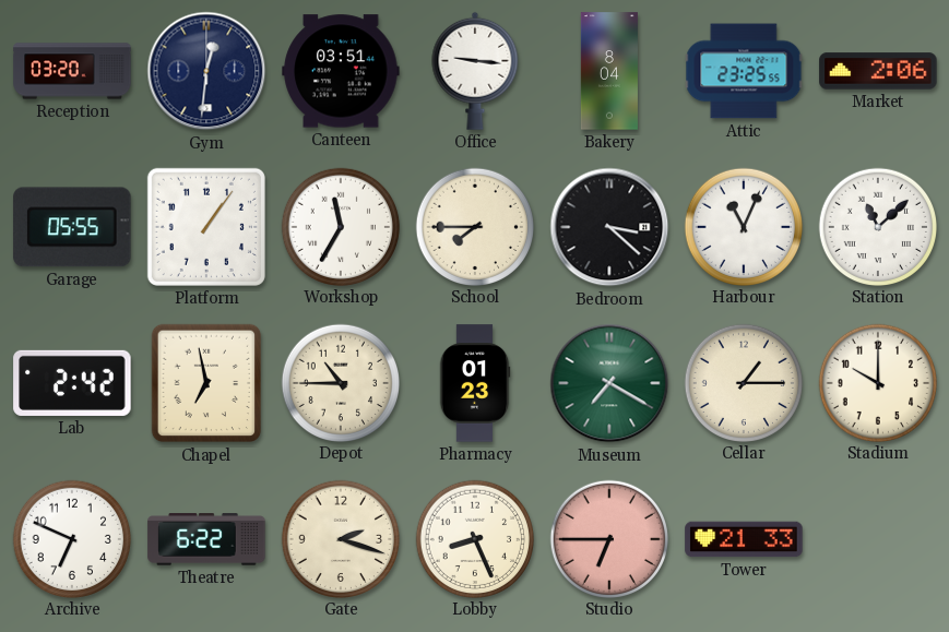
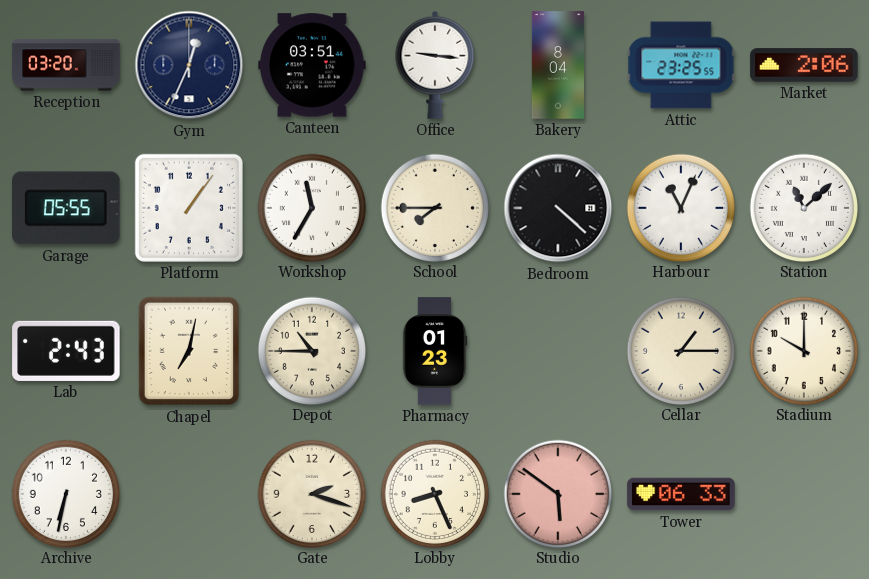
Gym: 12:31 -> 12:34 (189, 65)
Bedroom: 3:22 -> 4:22 (558, 208)
Lab: 2:42 -> 2:43 (66, 351)
Chapel: 6:58 -> 7:02 (189, 351)
Museum: 7:20 -> none (609, 383)
Archive: 6:49 -> 6:32 (65, 493)
Theatre: 6:22 -> none (206, 539)
Studio: 6:45 -> 5:51 (557, 493)
Tower: 21:33 -> 06:33 (681, 494)
